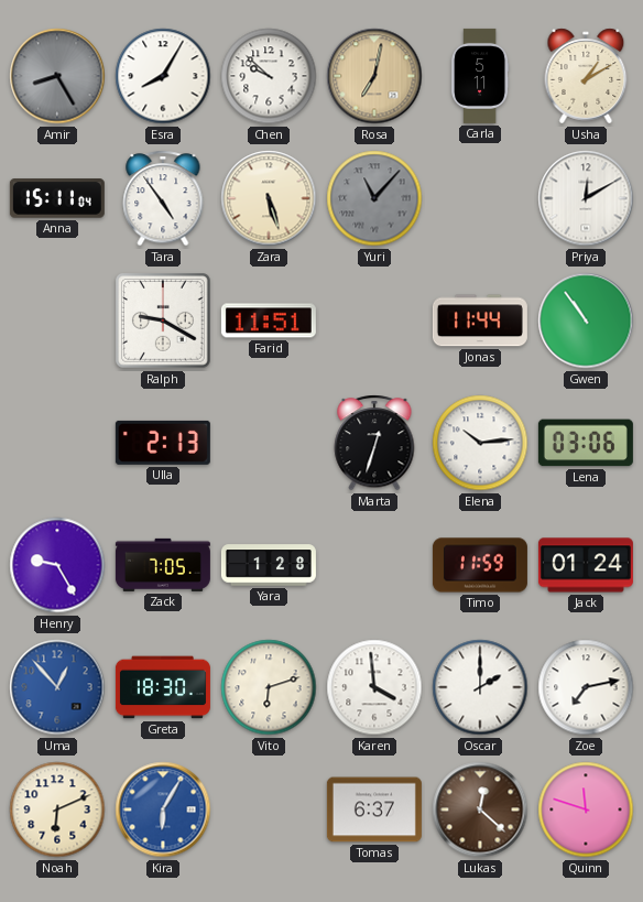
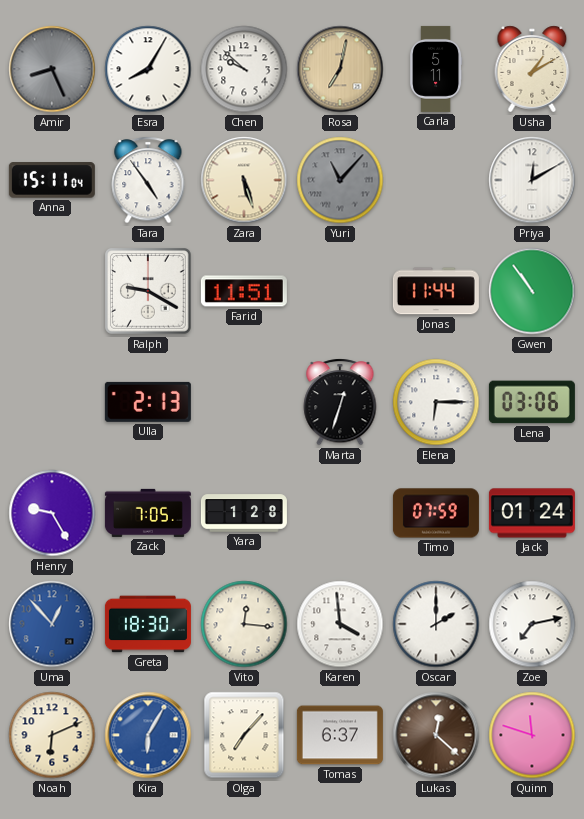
Amir: 8:25 -> 8:26 (52, 69)
Elena: 10:14 -> 6:15 (436, 402)
Timo: 11:59 -> 07:59 (436, 513)
Vito: 6:12 -> 12:16 (244, 624)
Olga: none -> 7:07 (244, 735)
